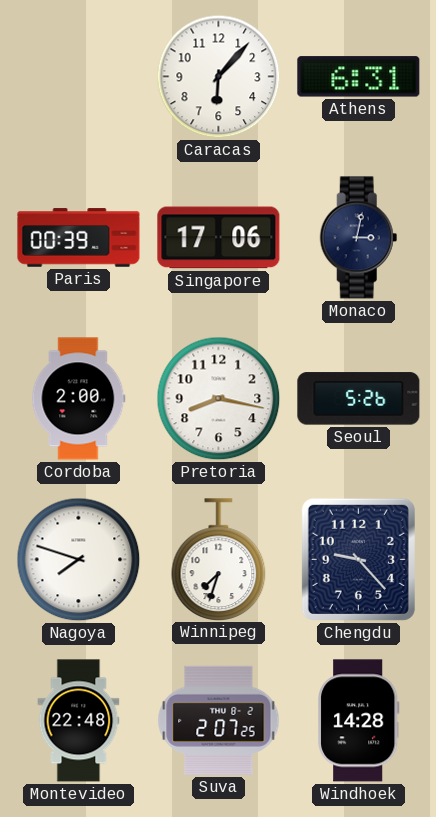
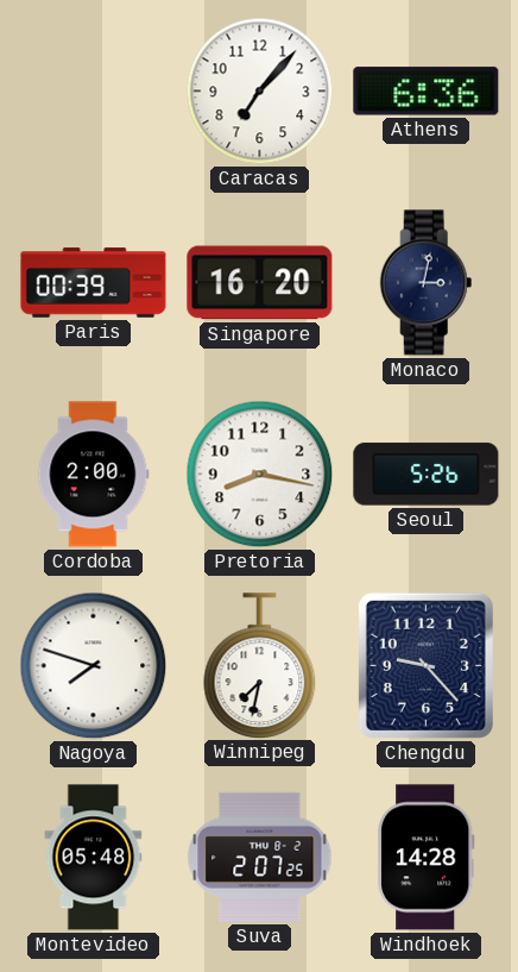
Caracas: 6:07 -> 7:07 (260, 92)
Athens: 6:31 -> 6:36 (427, 92)
Singapore: 17:06 -> 16:20 (260, 283)
Winnipeg: 7:33 -> 7:32 (260, 665)
Montevideo: 22:48 -> 05:48 (94, 858)
